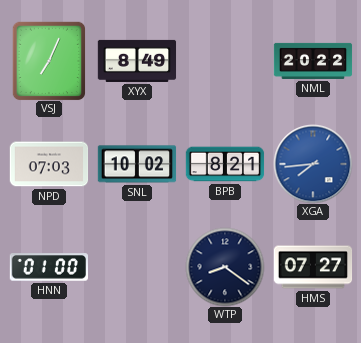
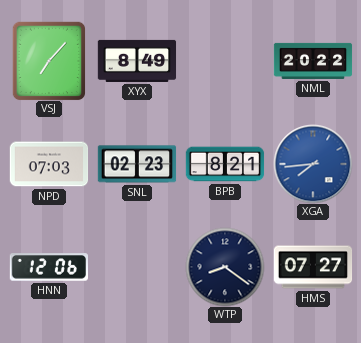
VSJ: 7:04 -> 7:07 (48, 61)
SNL: 10:02 -> 02:23 (137, 164)
HNN: 01:00 -> 12:06 (48, 267)
